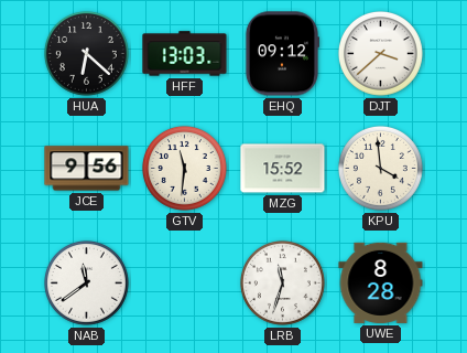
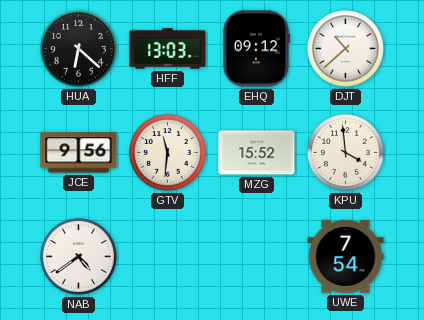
DJT: 3:38 -> 10:38 (345, 48)
NAB: 11:39 -> 4:39 (78, 256)
LRB: 11:33 -> none (282, 282)
UWE: 8:28 -> 7:54 (346, 256)
